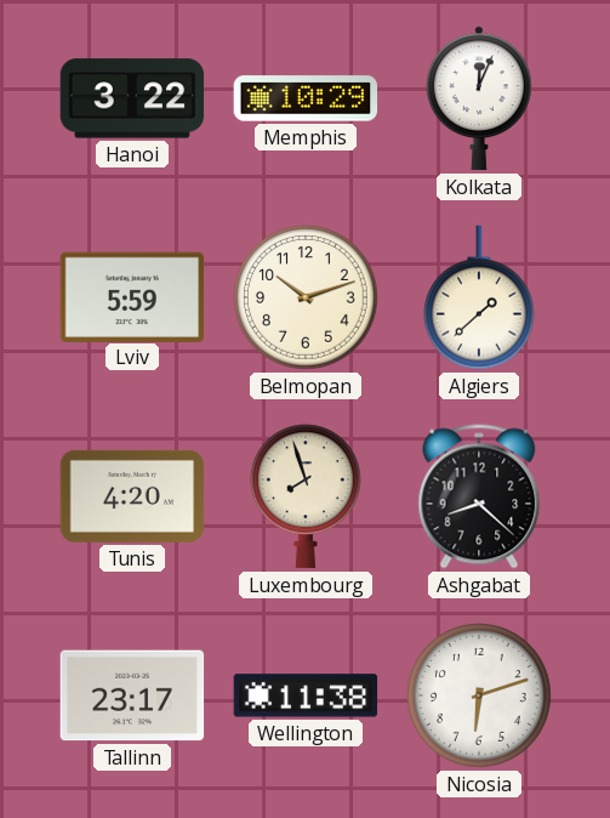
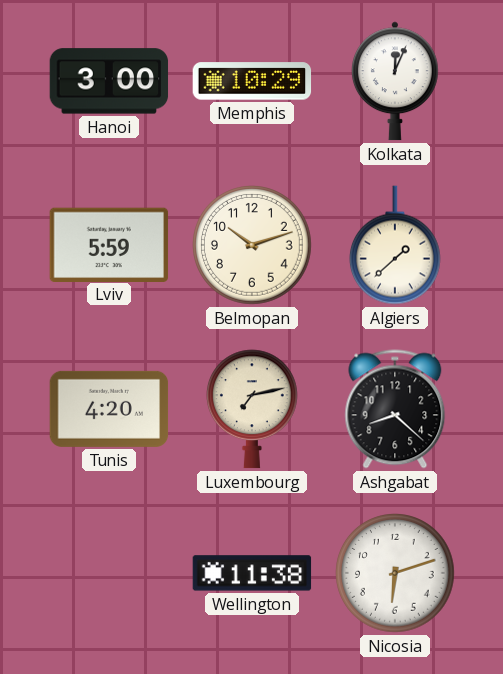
Hanoi: 3:22 -> 3:00 (109, 81)
Luxembourg: 7:57 -> 7:13 (252, 409)
Tallinn: 23:17 -> none (132, 695)
